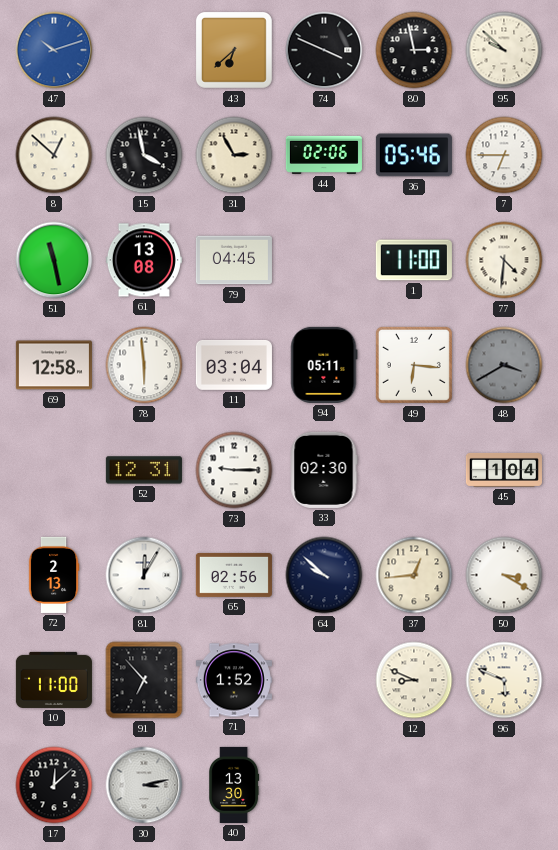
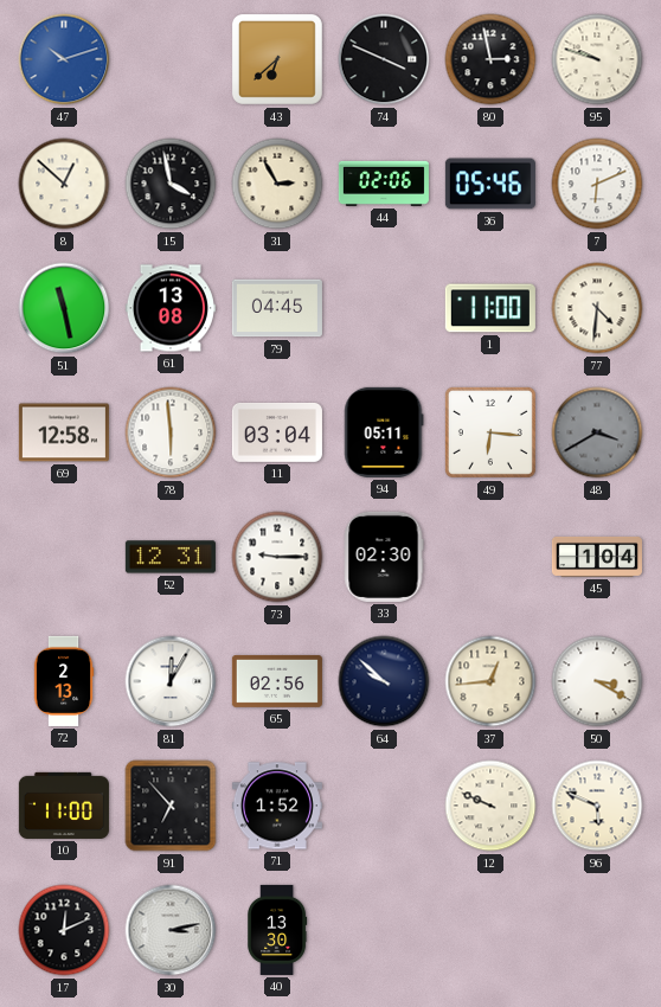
95: 9:52 -> 9:48 (597, 59)
7: 6:45 -> 6:11 (597, 184)
12: 8:49 -> 9:49 (490, 806)
17: 12:08 -> 12:11 (64, 930)
